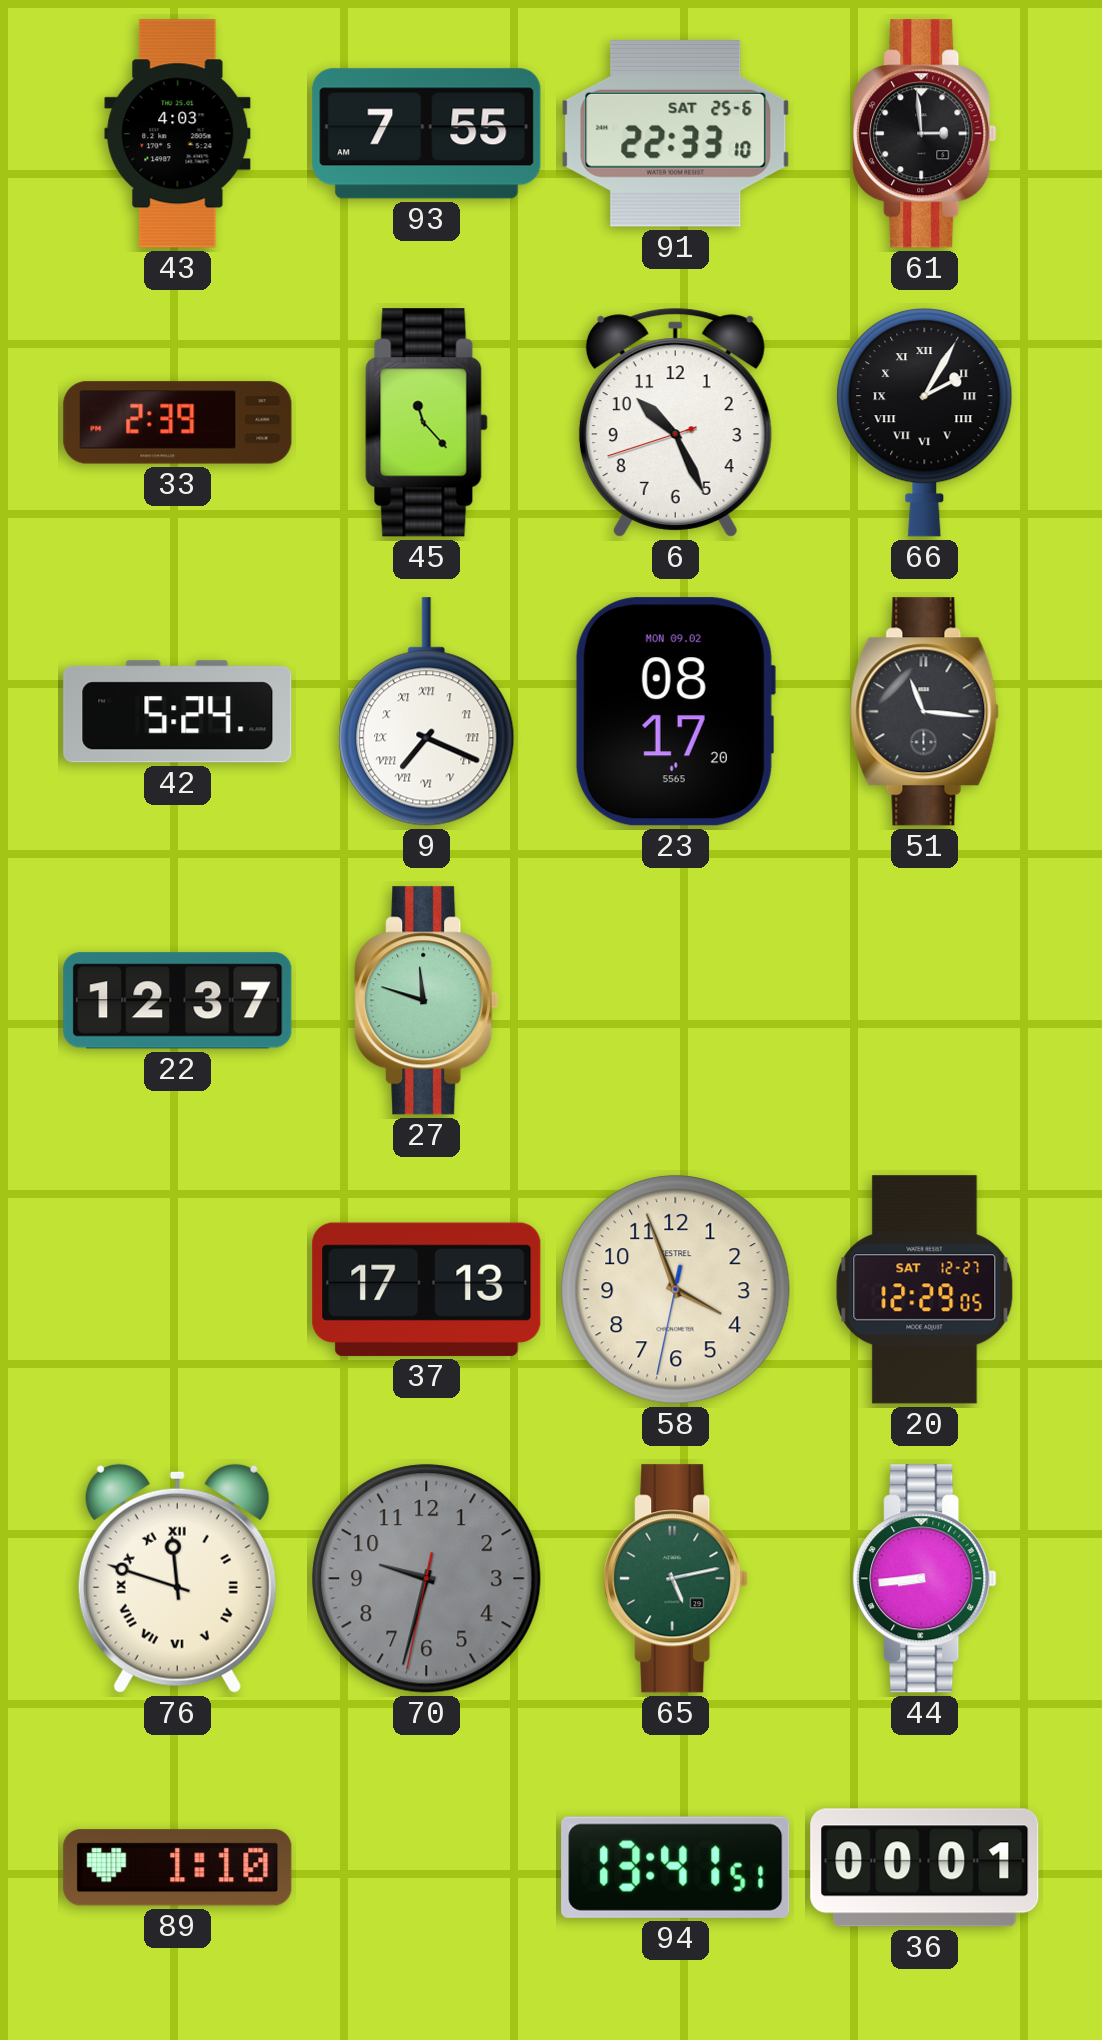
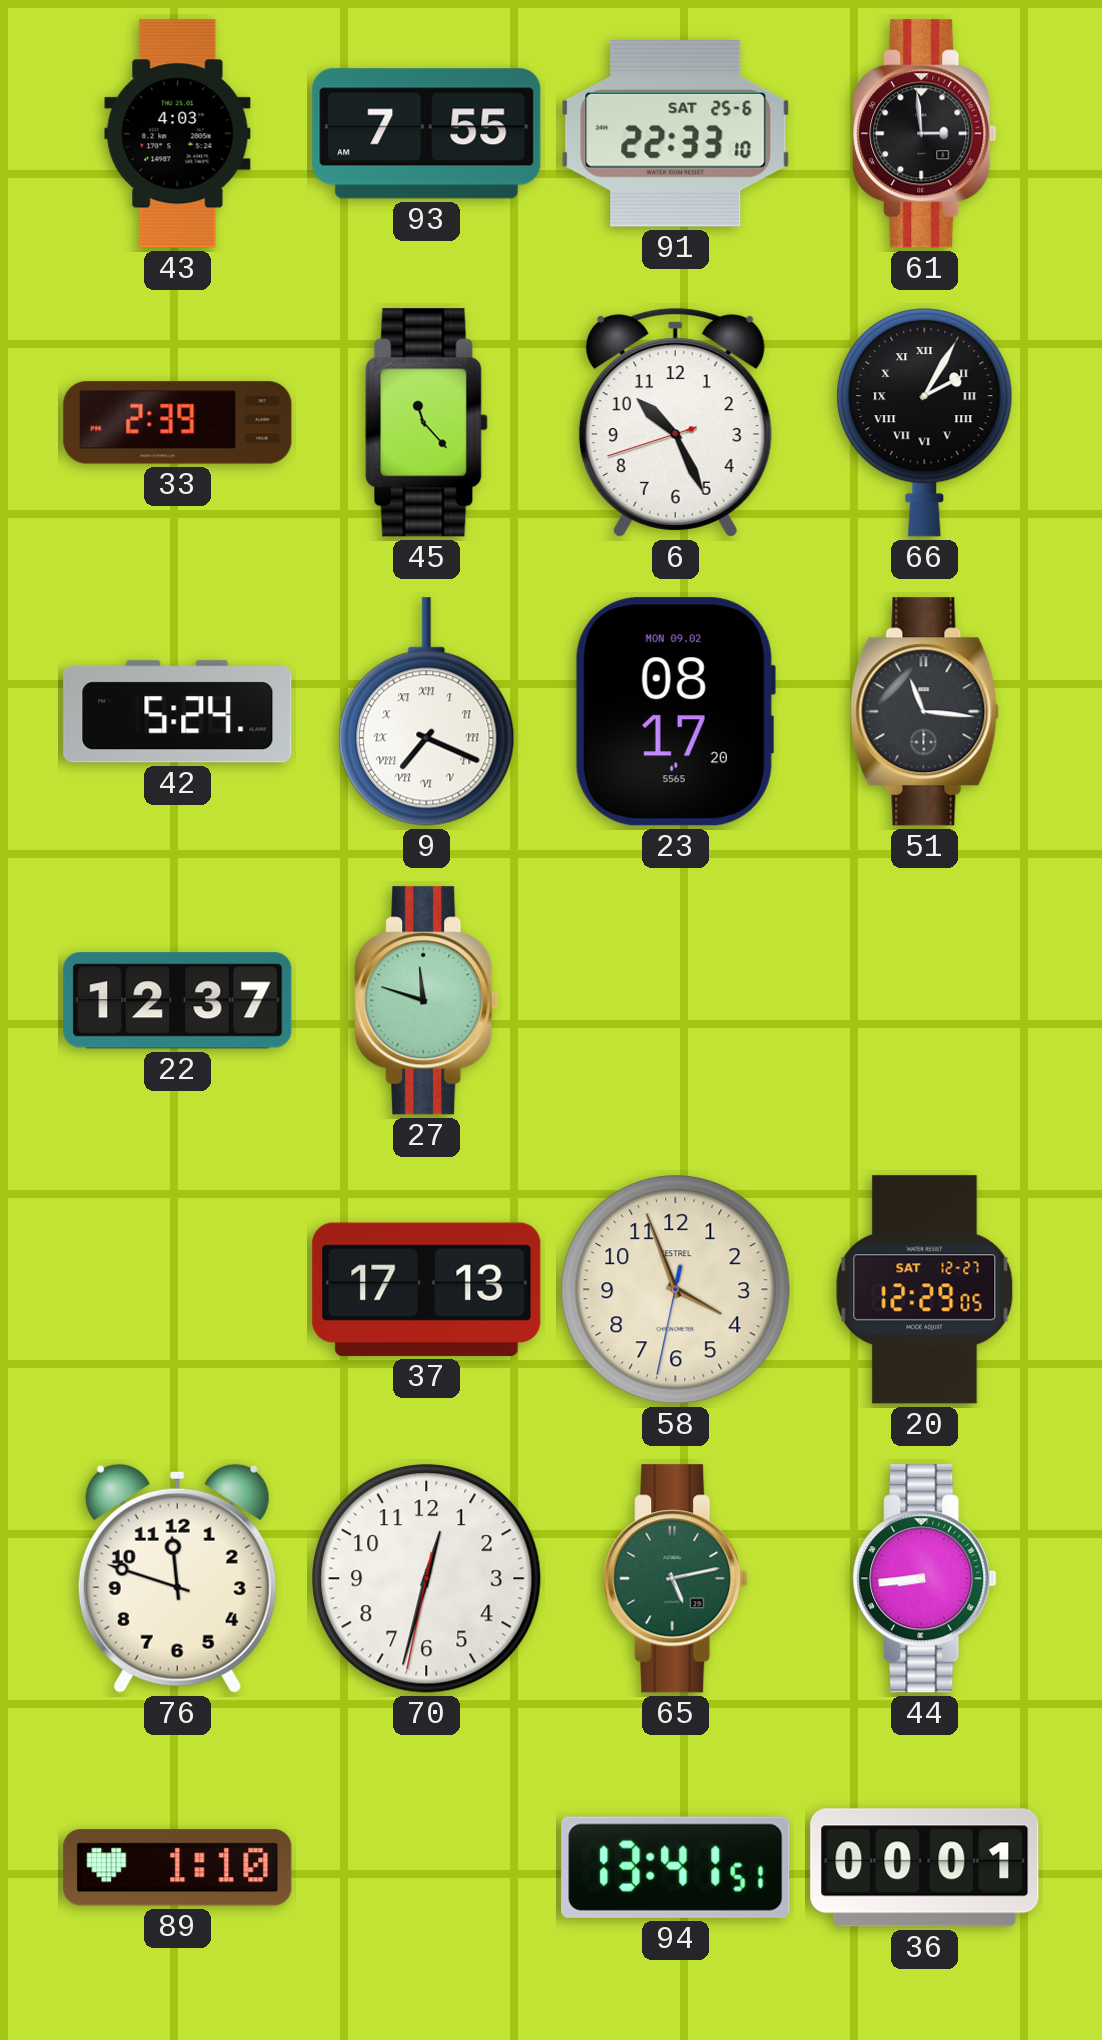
76 numerals: Roman -> Arabic (177, 1578)
70: 9:32 -> 12:32 (427, 1579)
70 dial: grey -> white (427, 1579)
